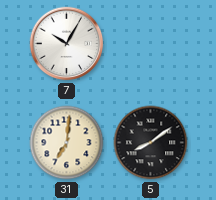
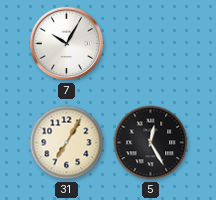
31: 7:01 -> 7:05 (67, 143)
5: 8:09 -> 12:25 (151, 143)
